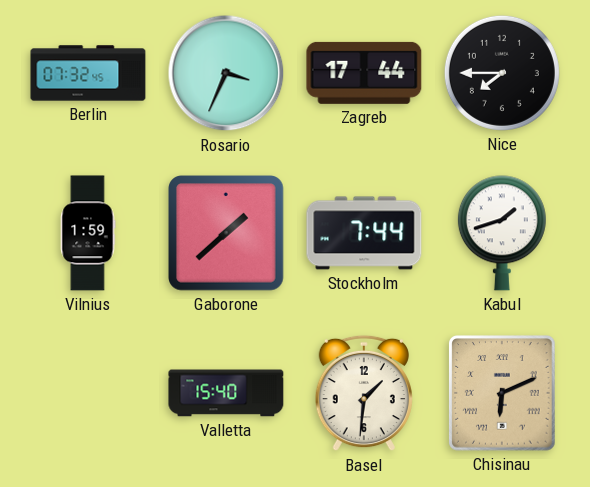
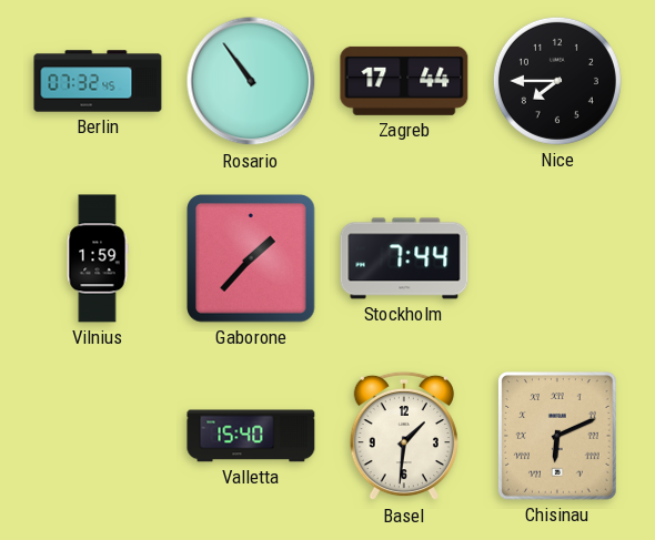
Rosario: 3:34 -> 10:54 (251, 81)
Gaborone: 1:38 -> 1:37 (251, 258)
Kabul: 1:42 -> none (502, 233)
